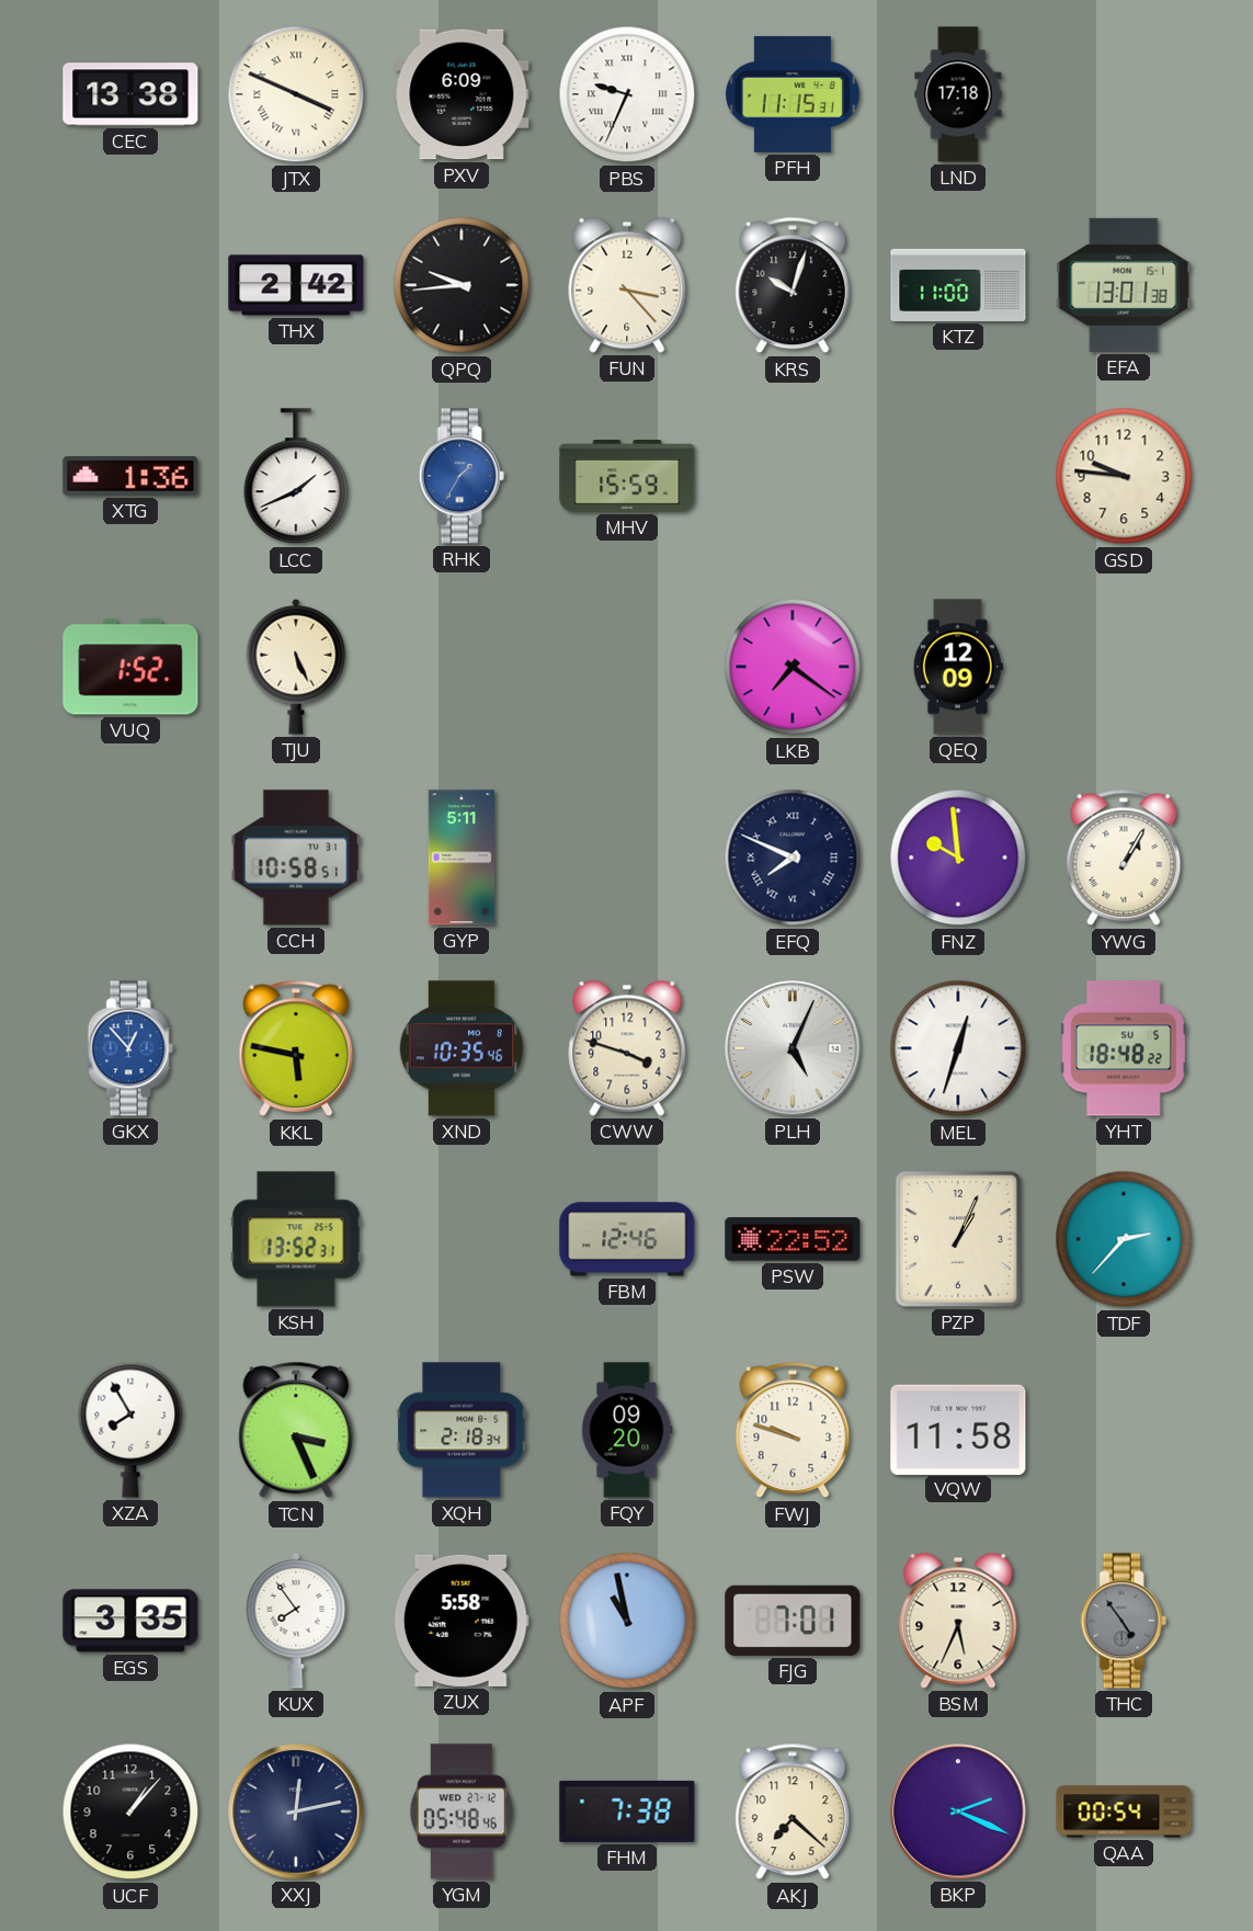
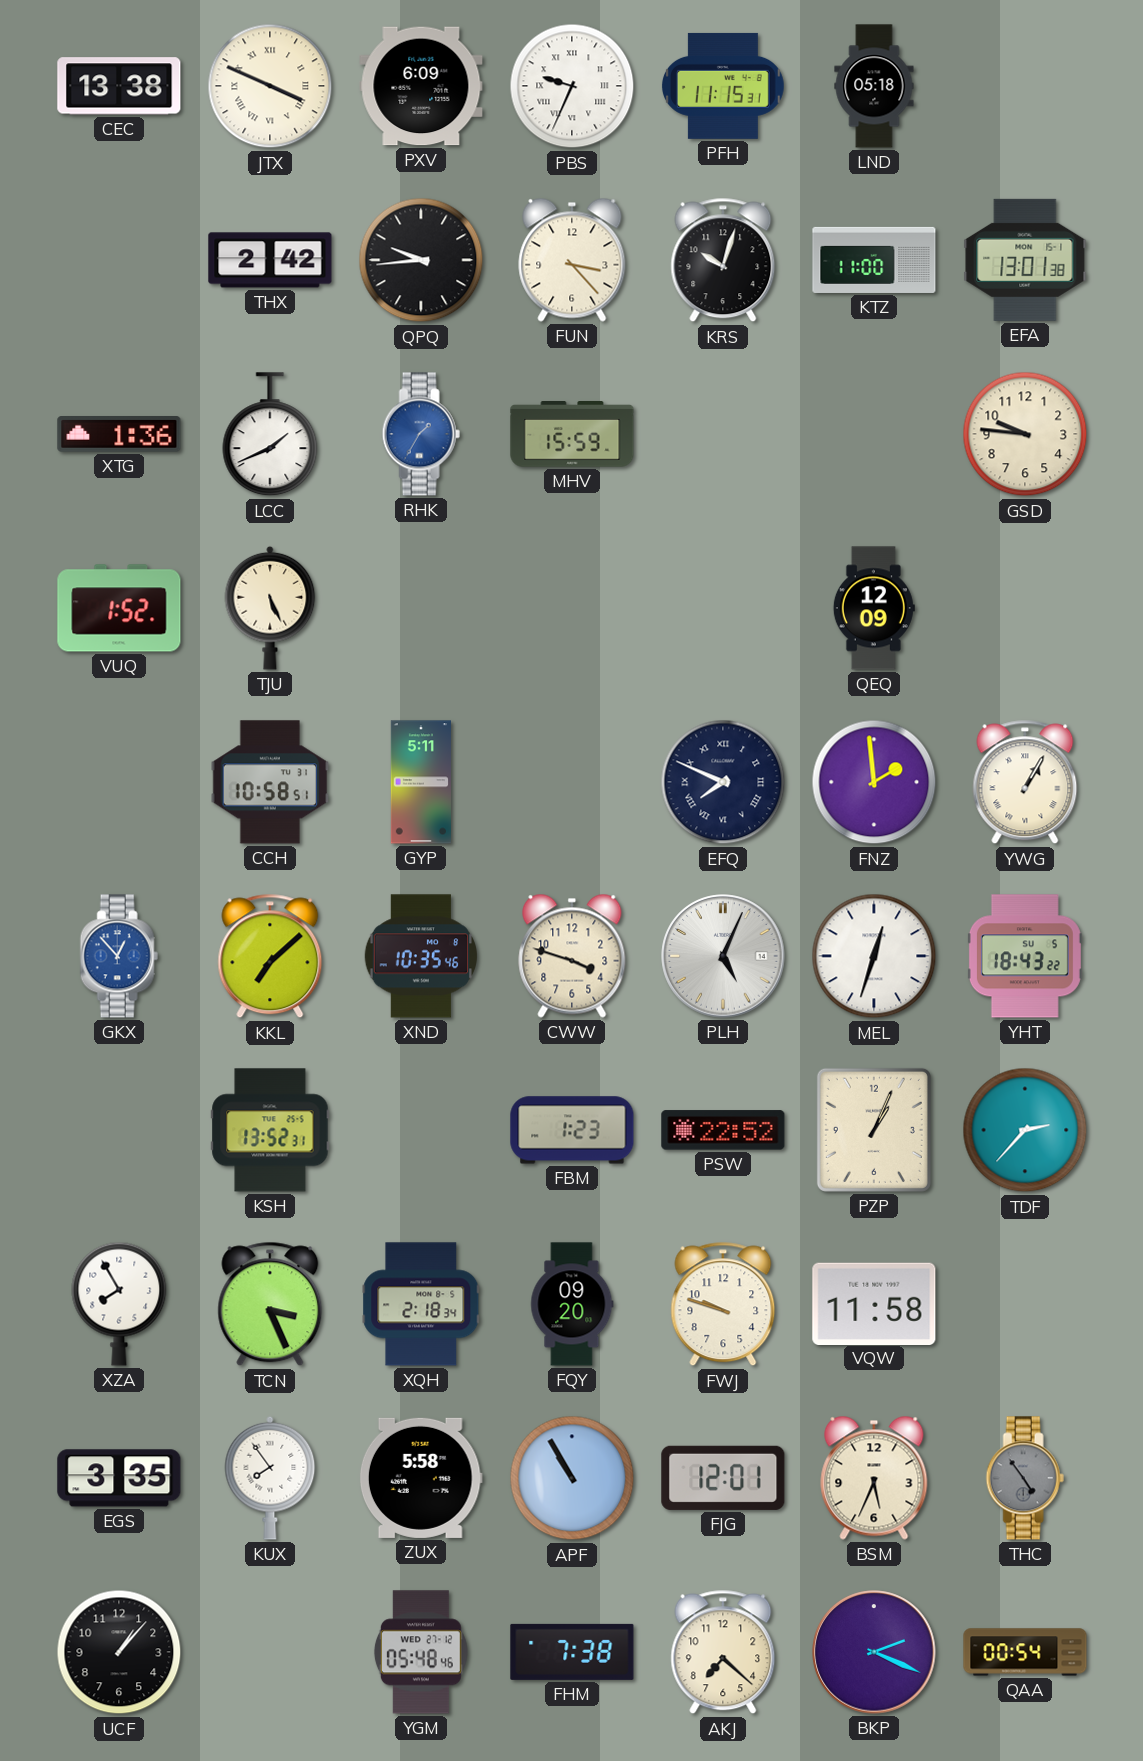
LND: 17:18 -> 05:18 (874, 86)
LKB: 7:21 -> none (793, 667)
FNZ: 9:59 -> 1:59 (874, 782)
KKL: 5:47 -> 7:08 (270, 956)
YHT: 18:48 -> 18:43 (1025, 956)
FBM: 12:46 -> 1:23 (572, 1130)
APF: 10:58 -> 10:55 (572, 1478)
FJG: 7:01 -> 12:01 (723, 1478)
XXJ: 12:13 -> none (296, 1811)
